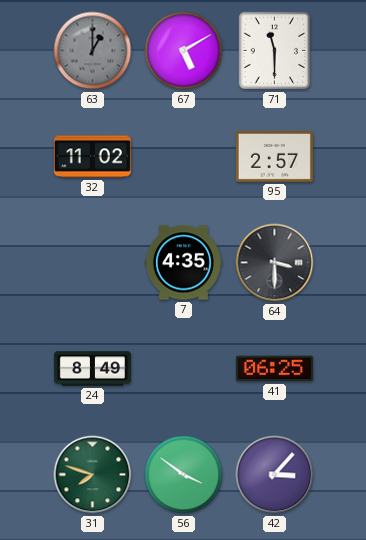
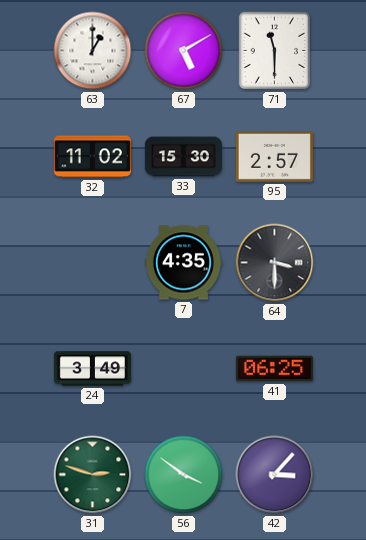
63 dial: grey -> white (93, 51)
33: none -> 15:30 (183, 157)
24: 8:49 -> 3:49 (92, 369)
31: 7:48 -> 2:48 (93, 475)
